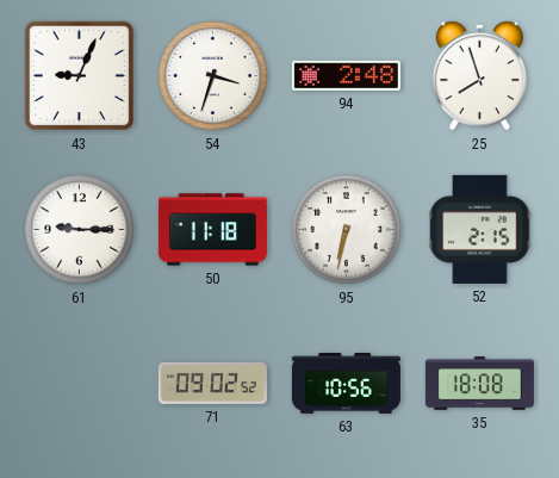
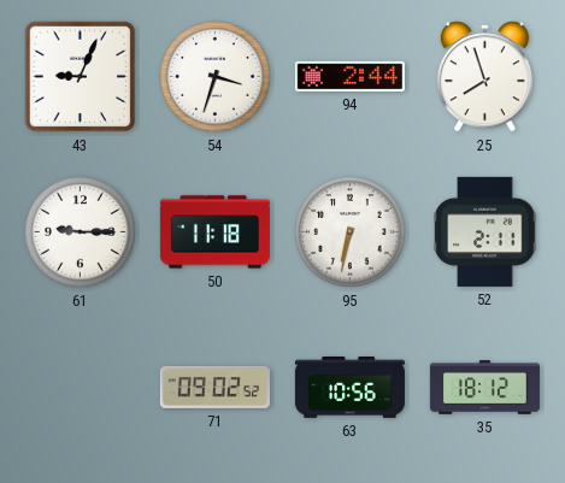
94: 2:48 -> 2:44 (349, 76)
52: 2:15 -> 2:11 (485, 231)
35: 18:08 -> 18:12 (484, 388)
